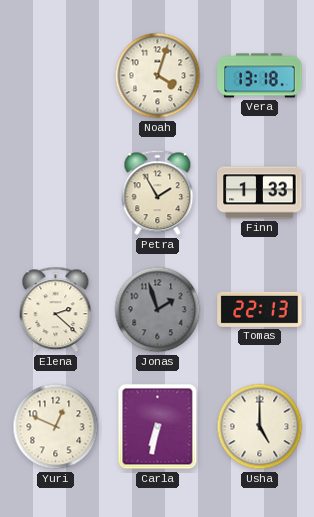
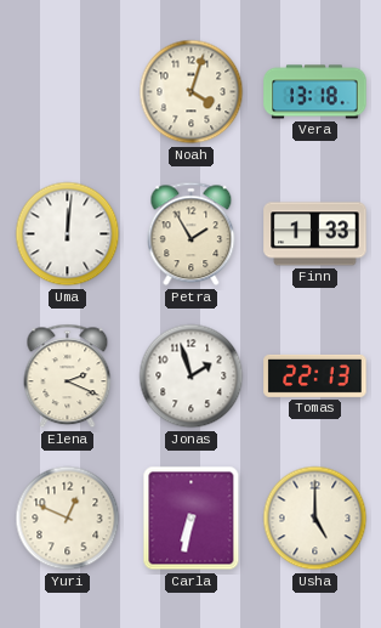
Uma: none -> 12:01 (68, 234)
Elena: 2:22 -> 2:19 (68, 377)
Jonas dial: grey -> white (192, 377)
